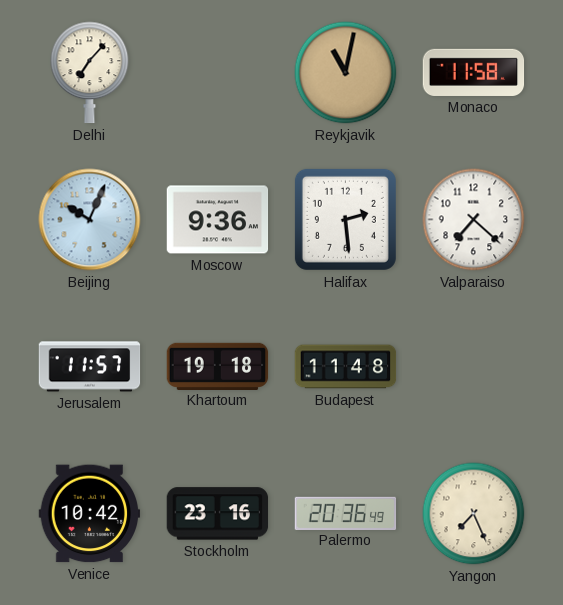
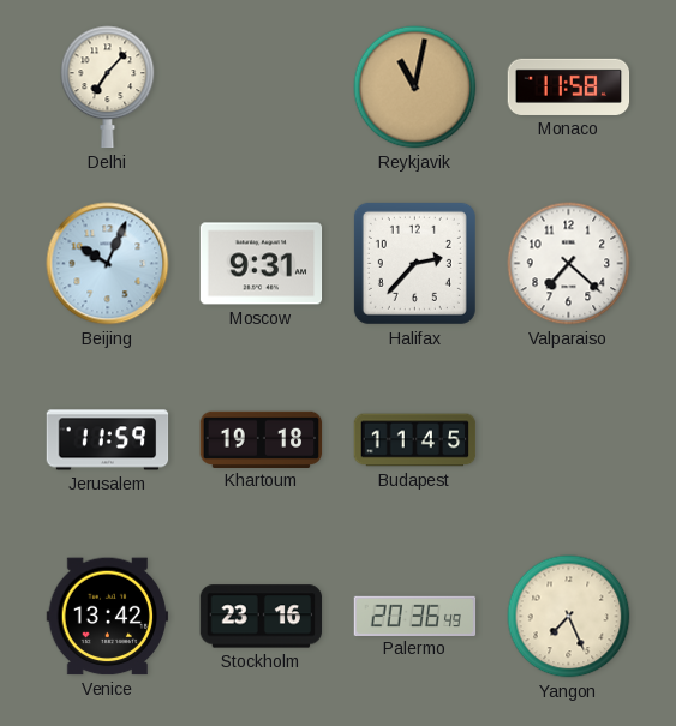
Moscow: 9:36 -> 9:31 (262, 264)
Halifax: 2:29 -> 2:37 (414, 263)
Jerusalem: 11:57 -> 11:59 (108, 440)
Budapest: 11:48 -> 11:45 (415, 440)
Venice: 10:42 -> 13:42 (108, 617)
